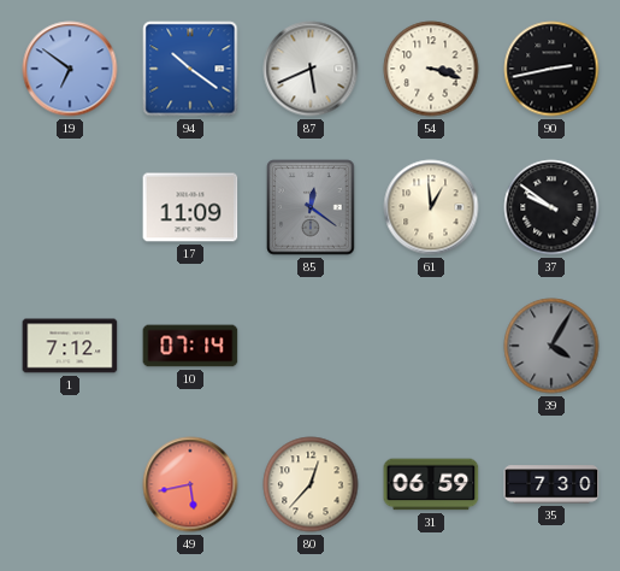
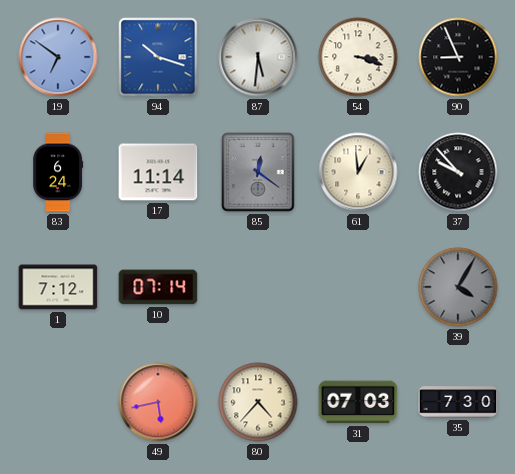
94: 10:21 -> 10:18 (158, 57)
87: 5:41 -> 5:31 (258, 57)
90: 2:43 -> 8:56 (458, 57)
83: none -> 6:24 (58, 172)
17: 11:09 -> 11:14 (158, 172)
37: 9:51 -> 9:53 (458, 172)
80: 12:37 -> 4:37 (258, 402)
31: 06:59 -> 07:03 (358, 402)
